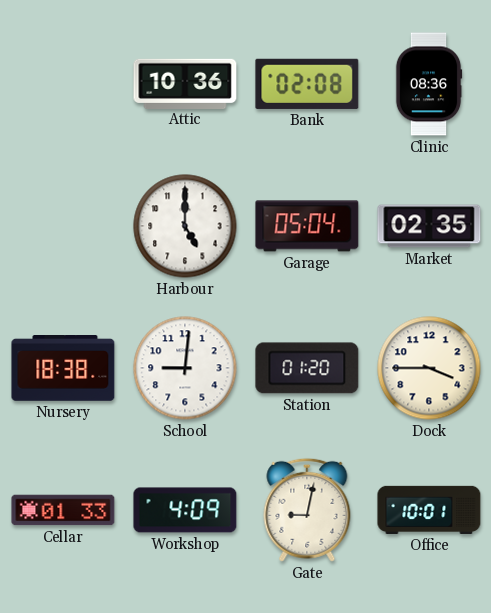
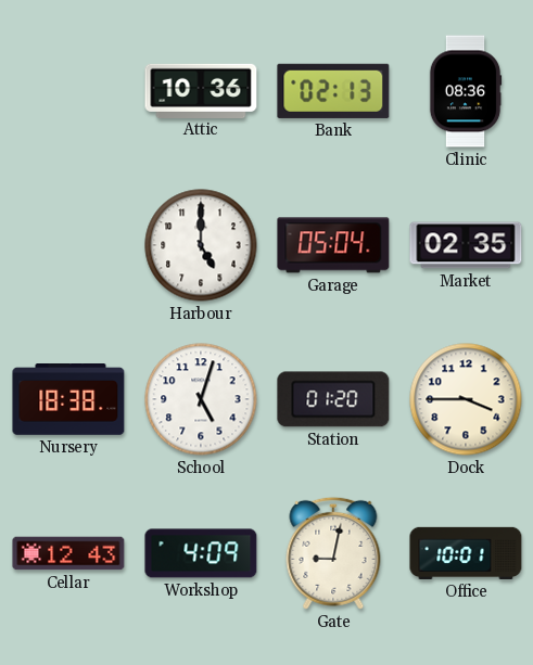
Bank: 02:08 -> 02:13 (333, 91)
School: 9:01 -> 5:03 (201, 399)
Cellar: 01:33 -> 12:43 (68, 553)
